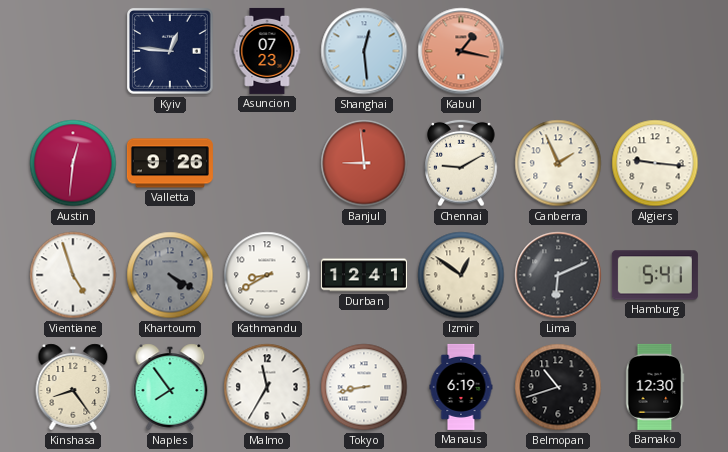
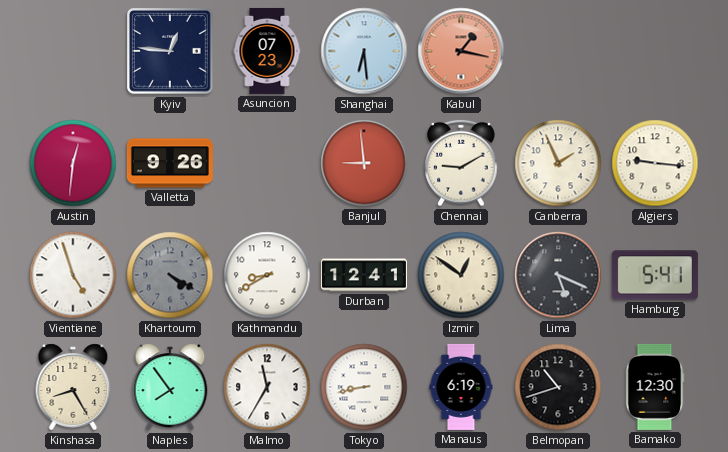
Shanghai: 12:29 -> 6:29 (364, 51)
Lima: 6:11 -> 5:19 (558, 275)
Kinshasa: 8:24 -> 8:25 (73, 387)
